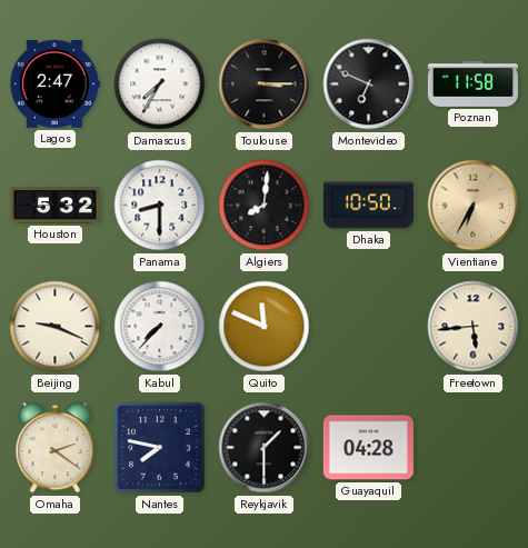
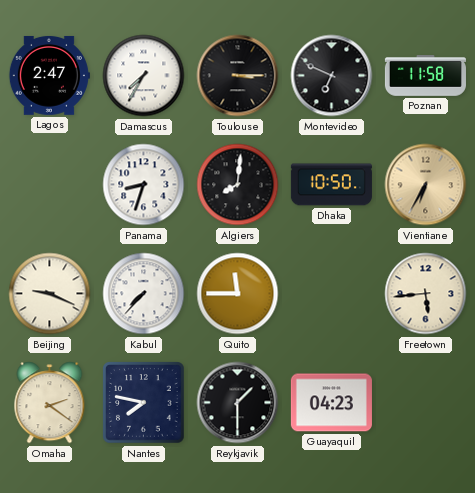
Houston: 5:32 -> none (54, 206)
Panama: 8:30 -> 8:33 (144, 185)
Quito: 11:49 -> 11:45 (238, 294)
Guayaquil: 04:28 -> 04:23 (331, 403)
